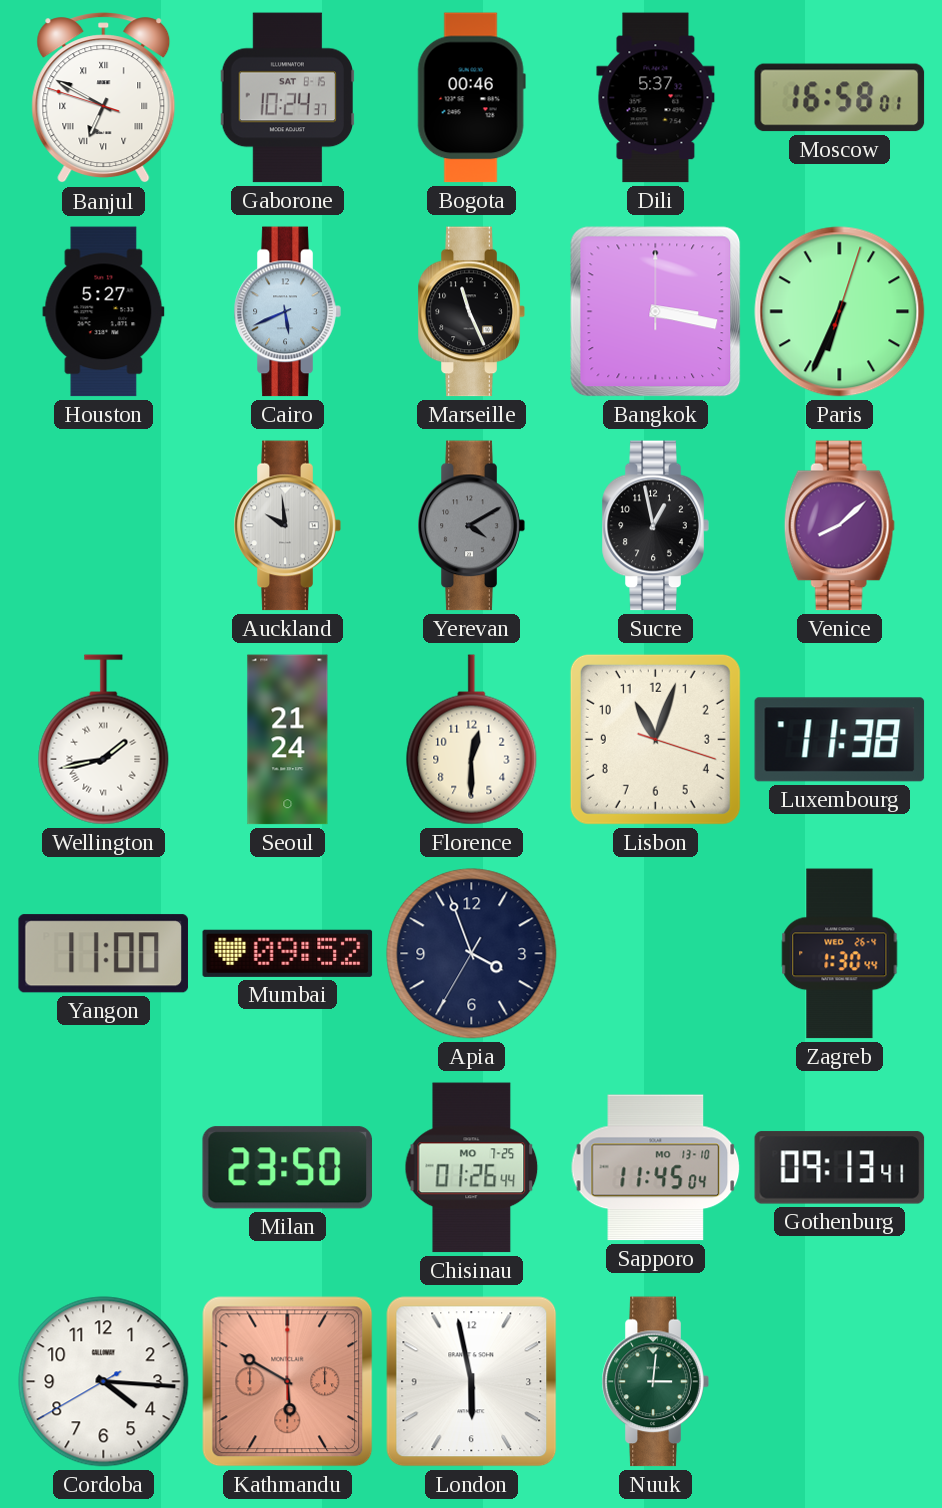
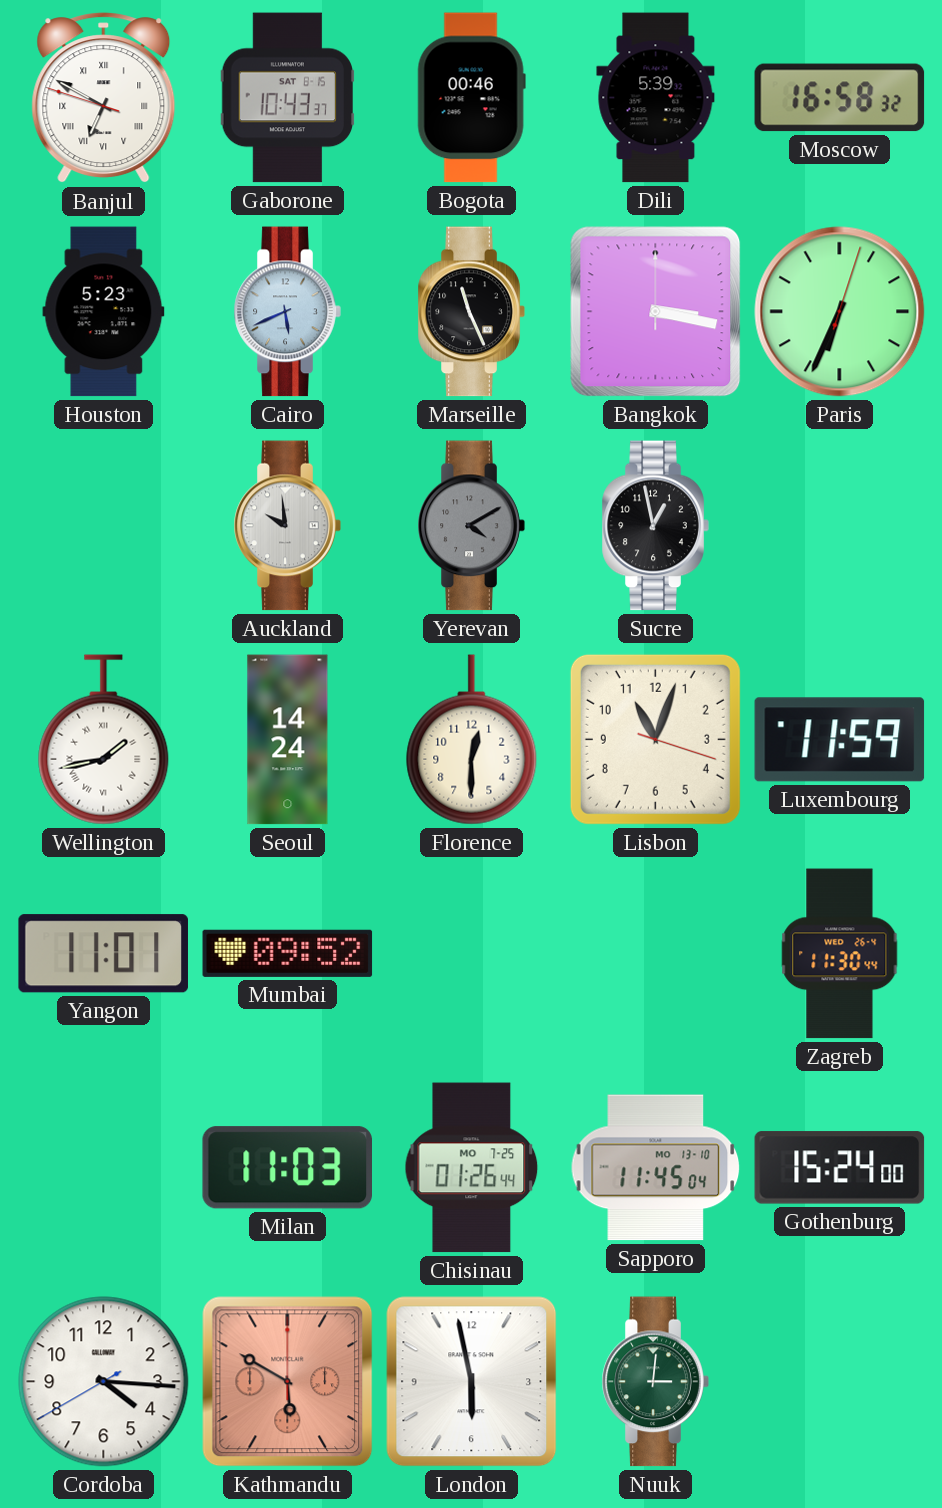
Gaborone: 10:24 -> 10:43 (287, 98)
Dili: 5:37 -> 5:39 (656, 98)
Moscow: 16:58:01 -> 16:58:32 (840, 98)
Houston: 5:27 -> 5:23 (104, 312)
Venice: 8:08 -> none (839, 526)
Seoul: 21:24 -> 14:24 (288, 740)
Luxembourg: 11:38 -> 11:59 (840, 740)
Yangon: 11:00 -> 11:01 (103, 954)
Apia: 3:56 -> none (472, 954)
Zagreb: 1:30 -> 11:30 (840, 954)
Milan: 23:50 -> 11:03 (287, 1168)
Gothenburg: 09:13 -> 15:24 (840, 1168)
